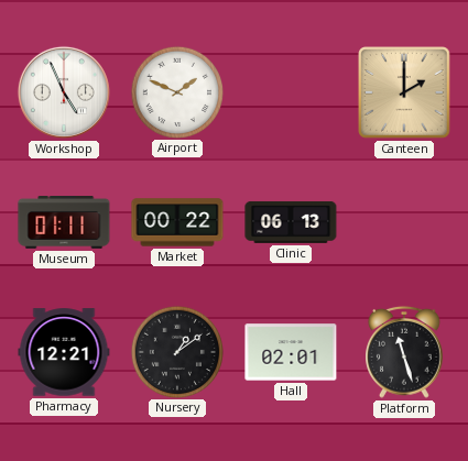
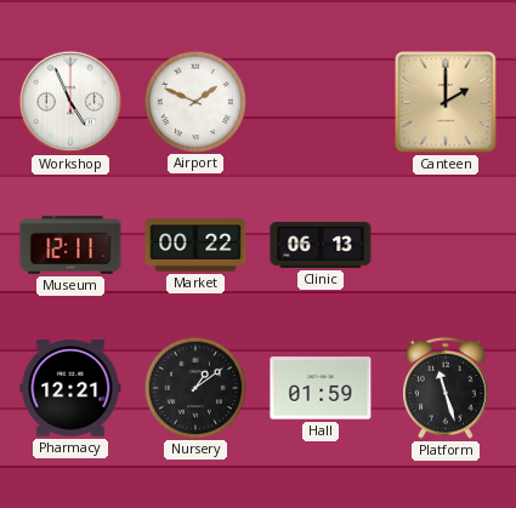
Museum: 01:11 -> 12:11 (70, 246)
Hall: 02:01 -> 01:59 (321, 388)
